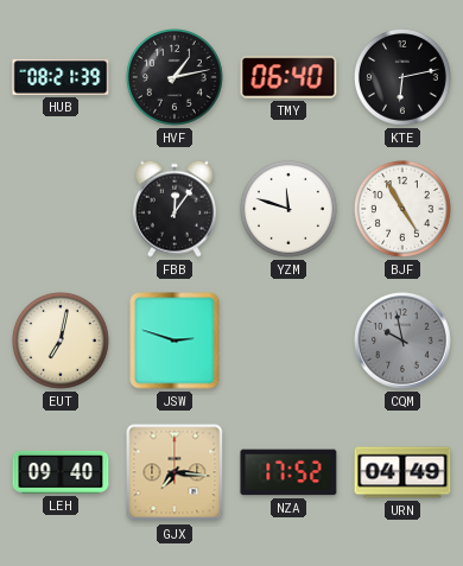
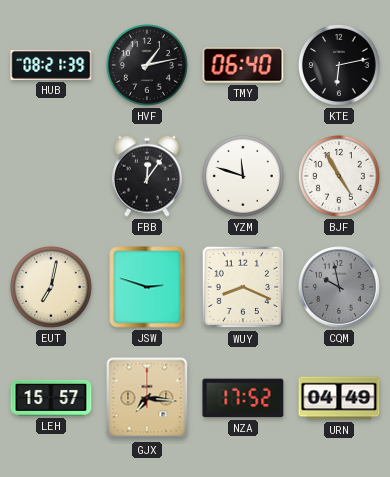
WUY: none -> 8:19 (243, 287)
LEH: 09:40 -> 15:57 (51, 398)
